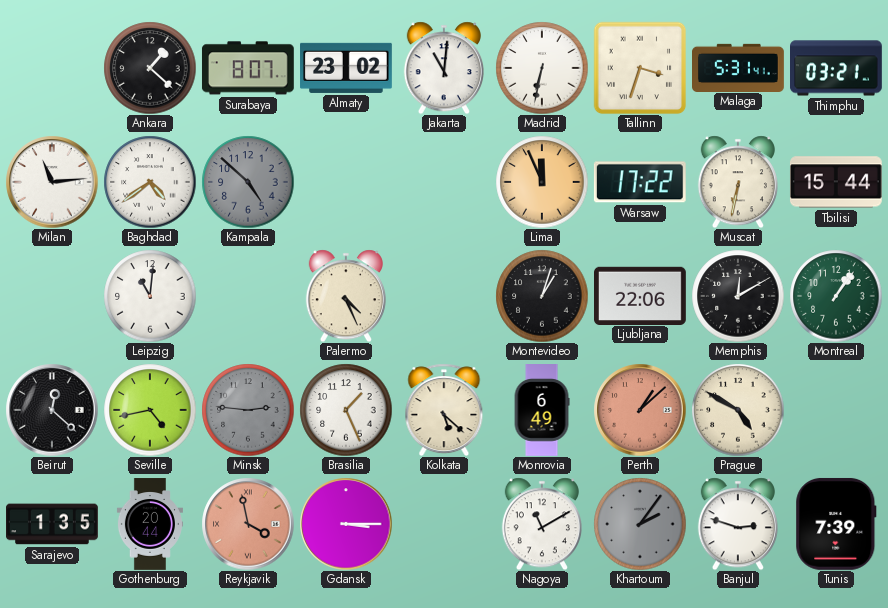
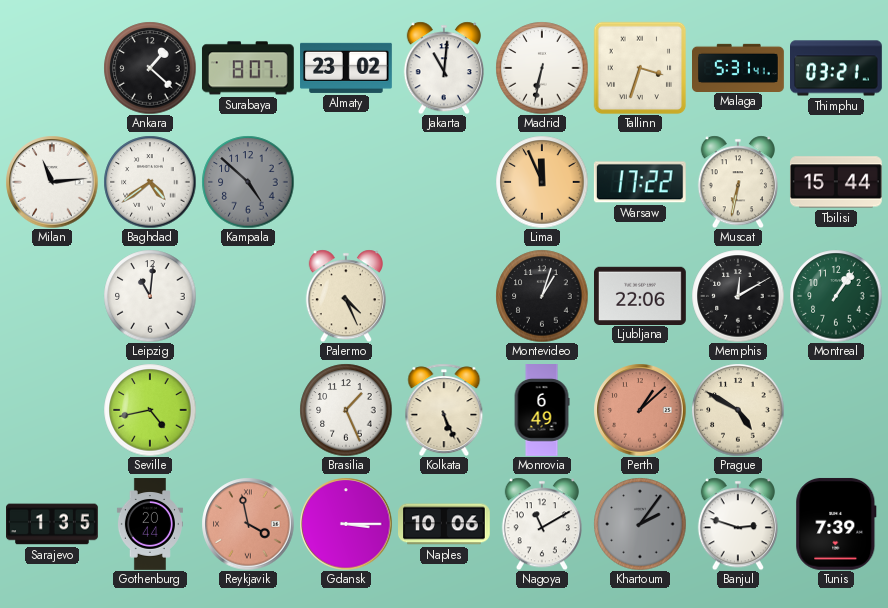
Beirut: 12:22 -> none (52, 410)
Minsk: 2:46 -> none (248, 410)
Kolkata: 5:22 -> 5:26 (444, 410)
Naples: none -> 10:06 (445, 524)
